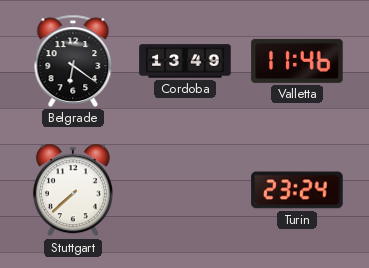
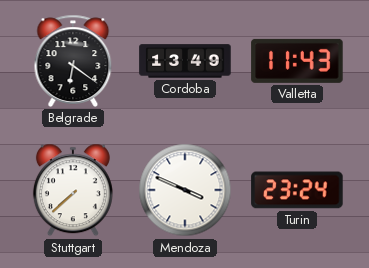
Valletta: 11:46 -> 11:43 (297, 61)
Mendoza: none -> 3:49 (185, 190)
